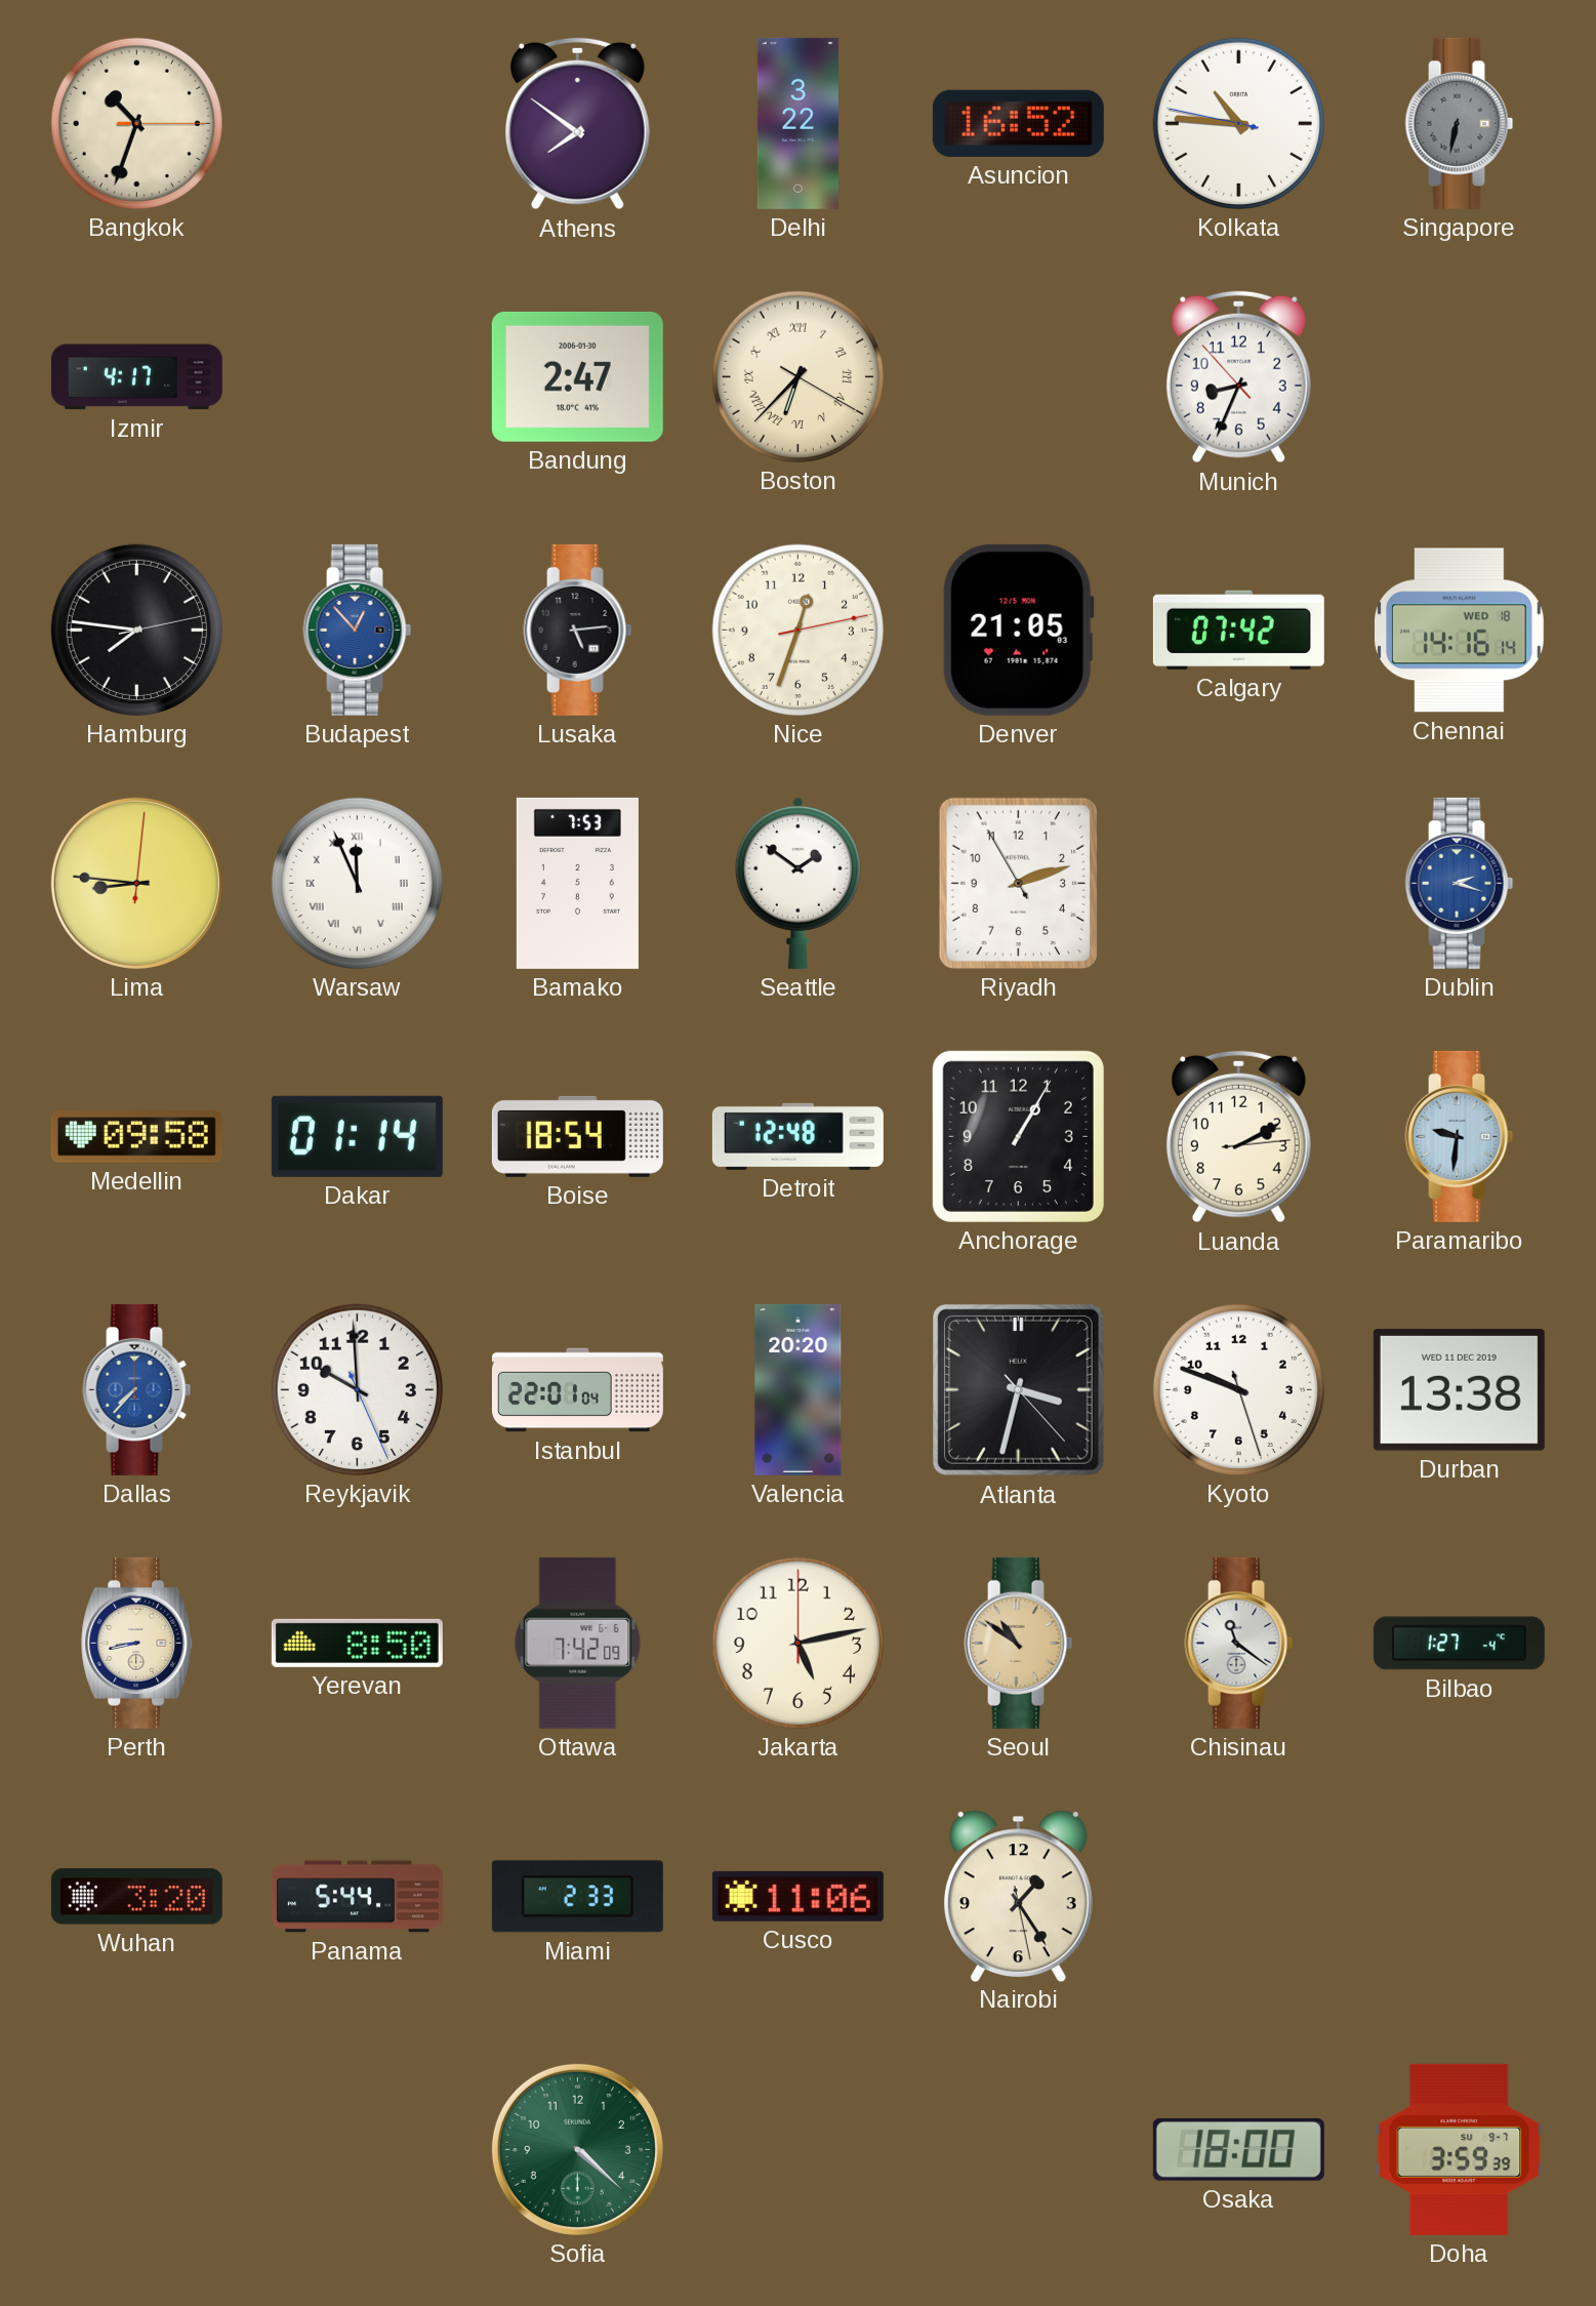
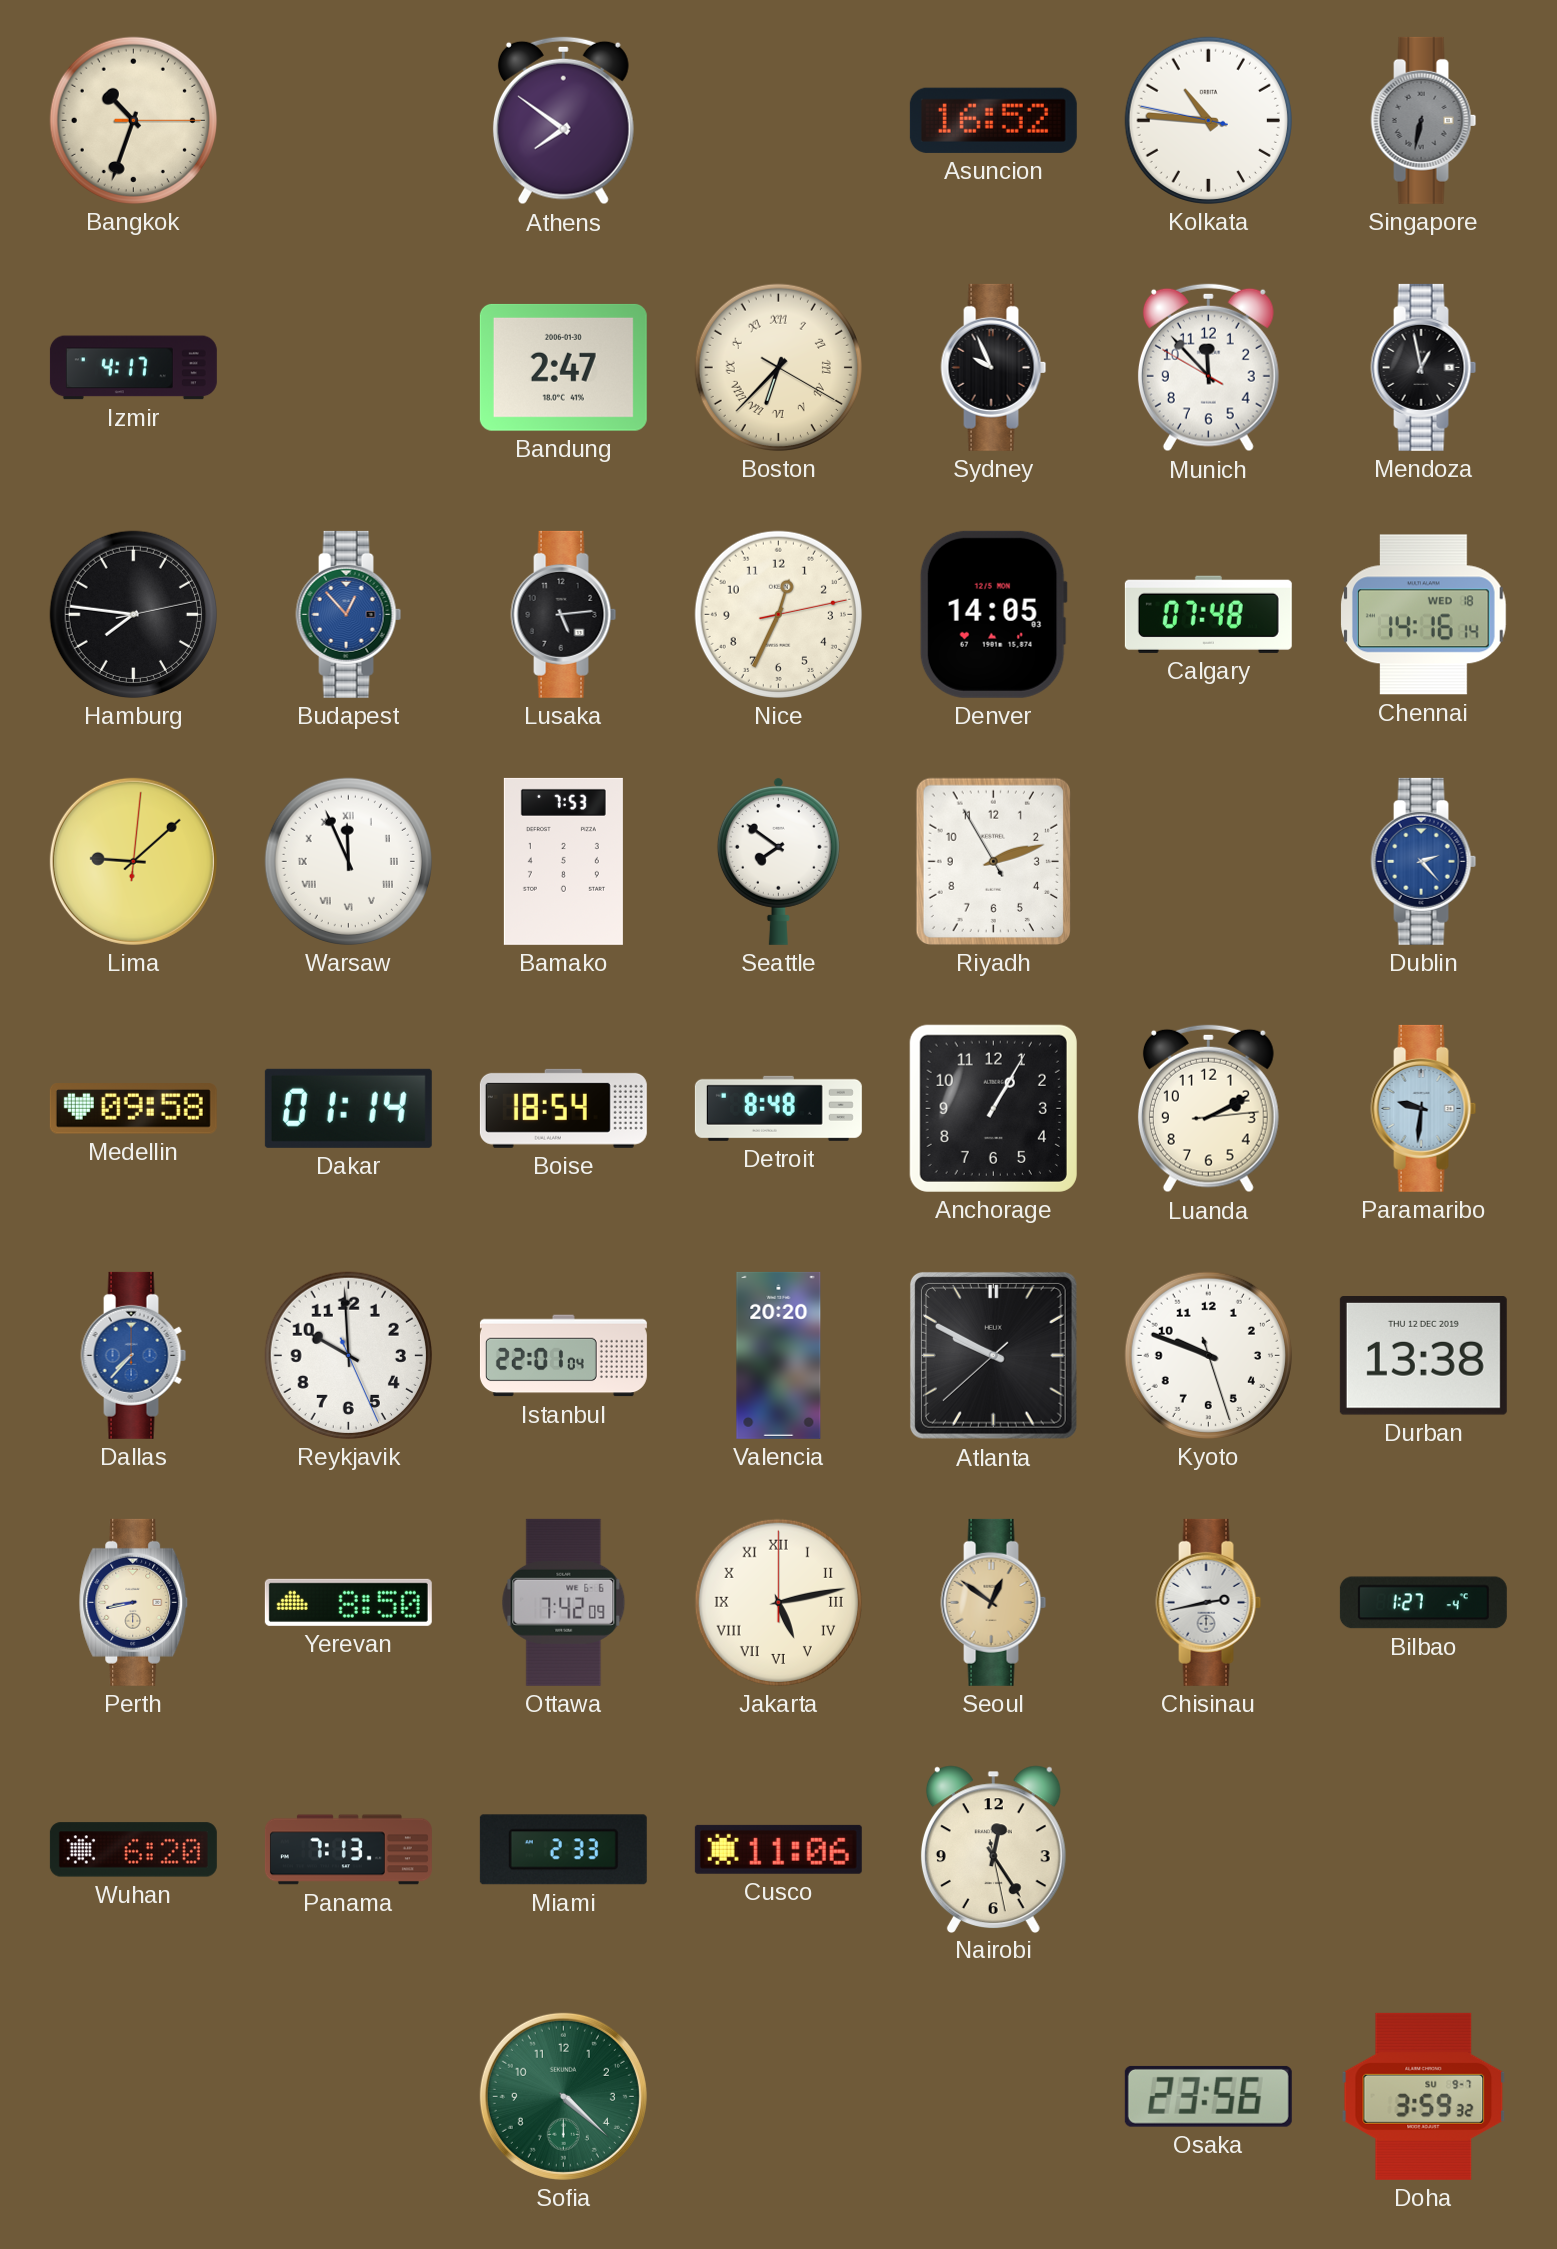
Delhi: 3:22 -> none (797, 123)
Sydney: none -> 9:56 (994, 367)
Munich: 8:33 -> 11:52 (1208, 368)
Mendoza: none -> 12:58 (1424, 367)
Nice: 12:33 -> 12:34 (778, 614)
Denver: 21:05 -> 14:05 (993, 614)
Calgary: 07:42 -> 07:48 (1208, 614)
Lima: 8:46 -> 9:08 (133, 861)
Seattle: 1:51 -> 7:51 (778, 861)
Dublin: 2:18 -> 2:23 (1424, 861)
Detroit: 12:48 -> 8:48 (778, 1108)
Atlanta: 3:32 -> 9:49 (993, 1355)
Durban date: WED 11 DEC 2019 -> THU 12 DEC 2019 (1423, 1356)
Jakarta numerals: Arabic -> Roman (778, 1602)
Seoul: 10:51 -> 12:51 (994, 1602)
Chisinau: 11:21 -> 2:43 (1209, 1602)
Wuhan: 3:20 -> 6:20 (133, 1850)
Panama: 5:44 -> 7:13 (348, 1850)
Nairobi: 1:24 -> 12:24 (993, 1849)
Osaka: 18:00 -> 23:56 (1208, 2096)
Doha: 3:59:39 -> 3:59:32 (1424, 2096)
